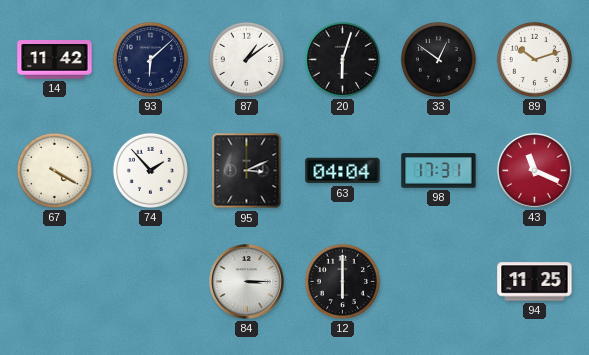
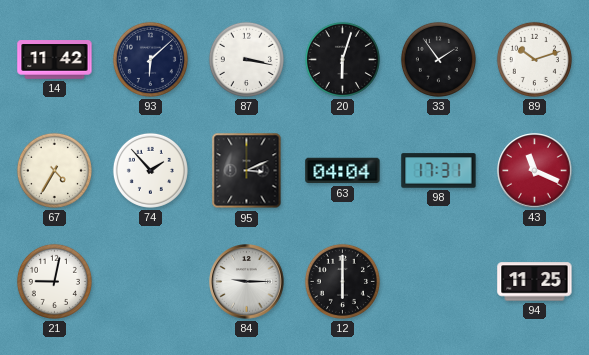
87: 1:09 -> 3:17 (246, 59)
33: 12:51 -> 1:54 (438, 59)
67: 4:20 -> 4:35 (54, 170)
21: none -> 9:02 (54, 281)
84: 3:15 -> 9:15 (247, 282)
